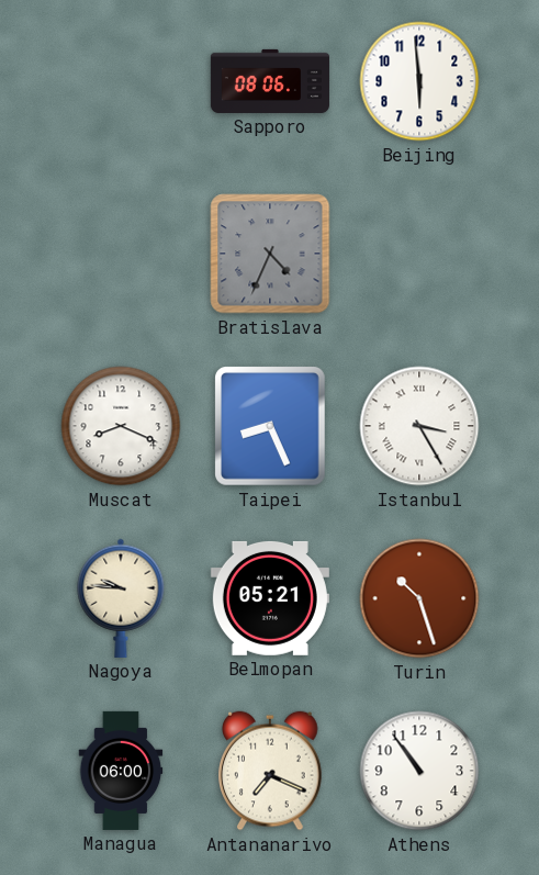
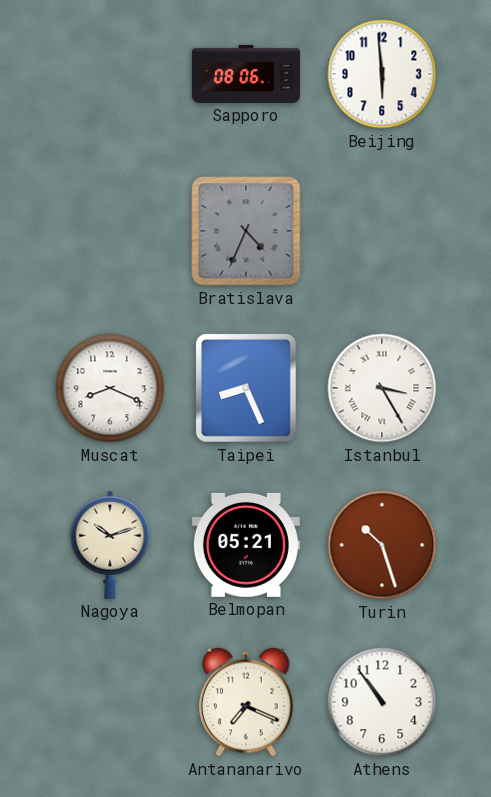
Nagoya: 9:46 -> 10:12 (110, 545)
Managua: 06:00 -> none (121, 771)
